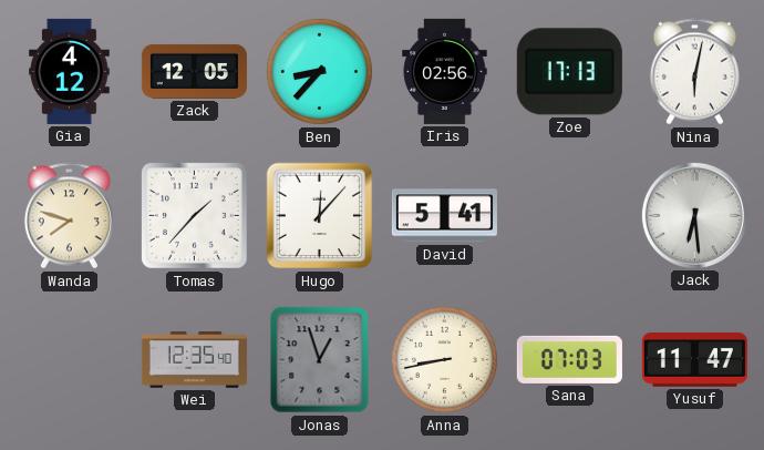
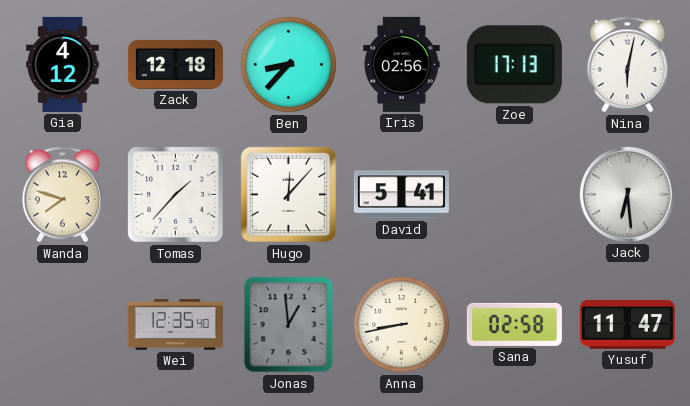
Zack: 12:05 -> 12:18 (175, 64)
Jonas: 12:57 -> 12:59 (289, 325)
Sana: 07:03 -> 02:58 (514, 324)
